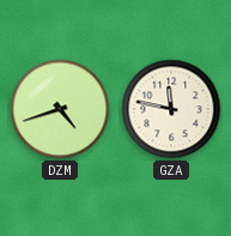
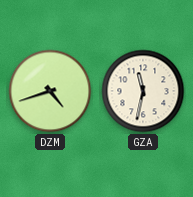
GZA: 11:47 -> 11:32 (143, 91)
